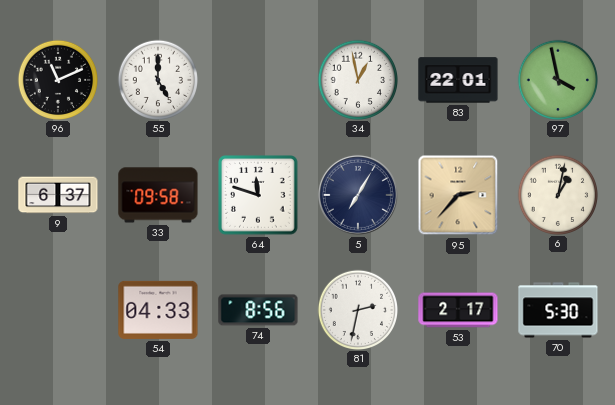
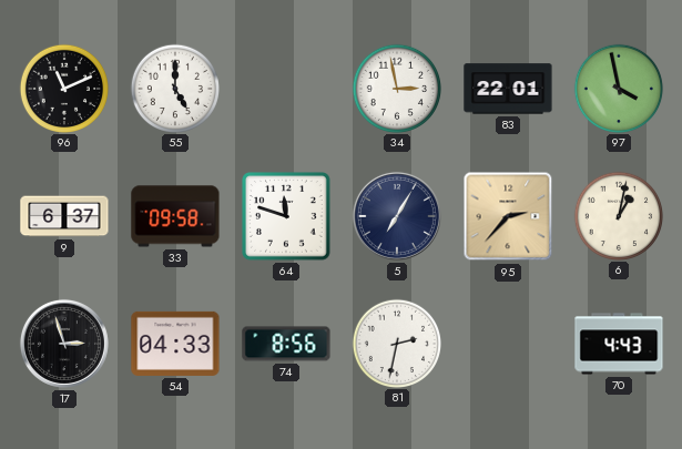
34: 12:58 -> 2:58 (396, 88)
17: none -> 2:57 (64, 344)
53: 2:17 -> none (458, 310)
70: 5:30 -> 4:43 (619, 344)
